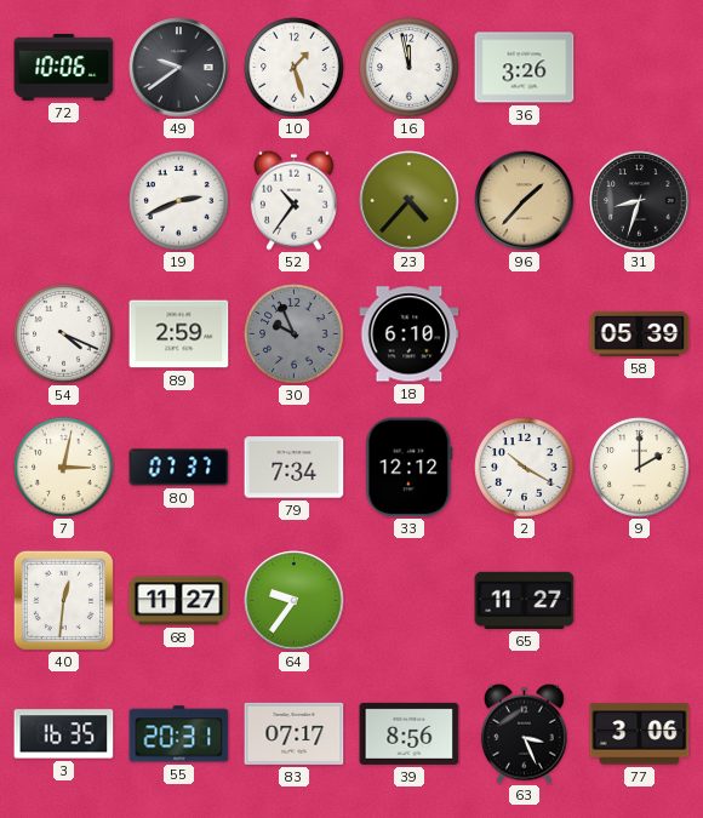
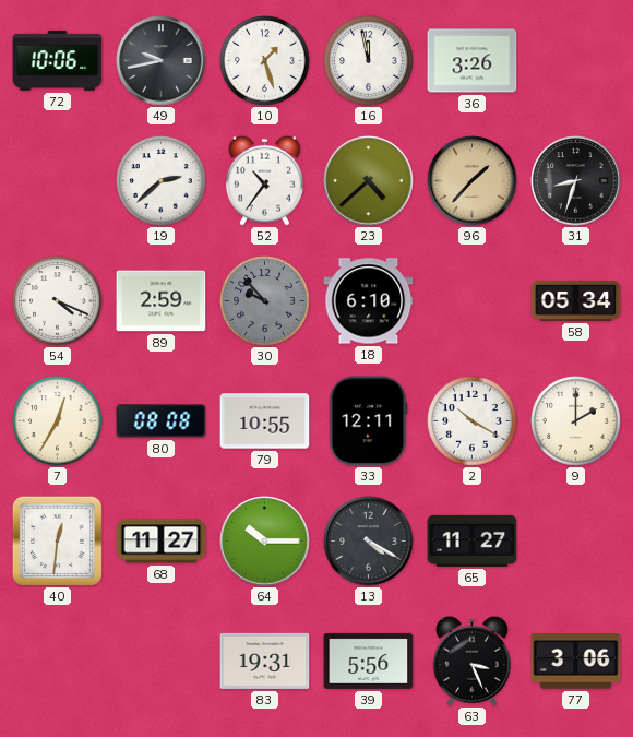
49: 9:39 -> 9:43 (162, 61)
19: 2:41 -> 2:38 (162, 181)
23: 4:37 -> 4:38 (369, 181)
30: 9:56 -> 9:53 (265, 301)
58: 05:39 -> 05:34 (576, 300)
7: 3:02 -> 12:35 (58, 421)
80: 07:37 -> 08:08 (162, 421)
79: 7:34 -> 10:55 (265, 421)
33: 12:12 -> 12:11 (369, 421)
64: 9:36 -> 10:15 (265, 542)
13: none -> 4:20 (369, 542)
3: 16:35 -> none (64, 734)
55: 20:31 -> none (179, 734)
83: 07:17 -> 19:31 (265, 661)
39: 8:56 -> 5:56 (369, 661)
